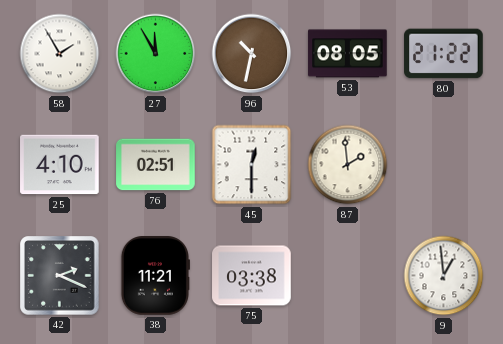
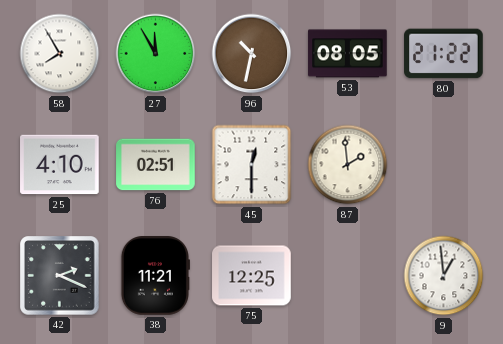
58: 1:55 -> 7:55 (60, 54)
75: 03:38 -> 12:25 (252, 276)
